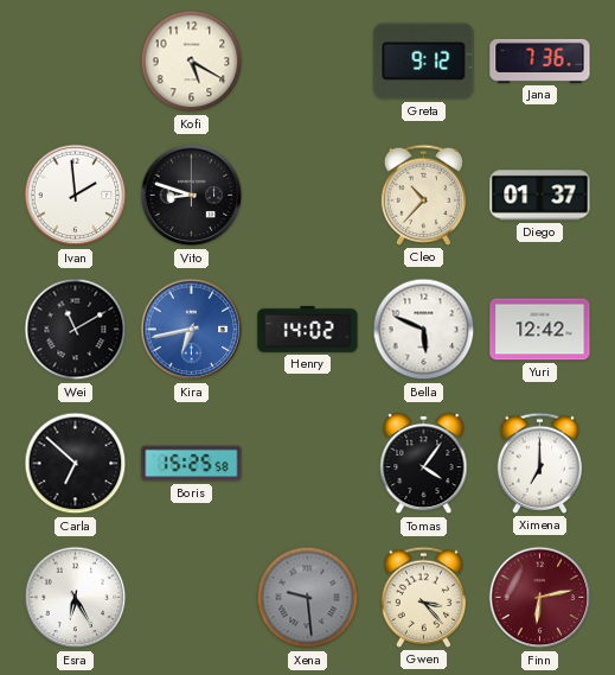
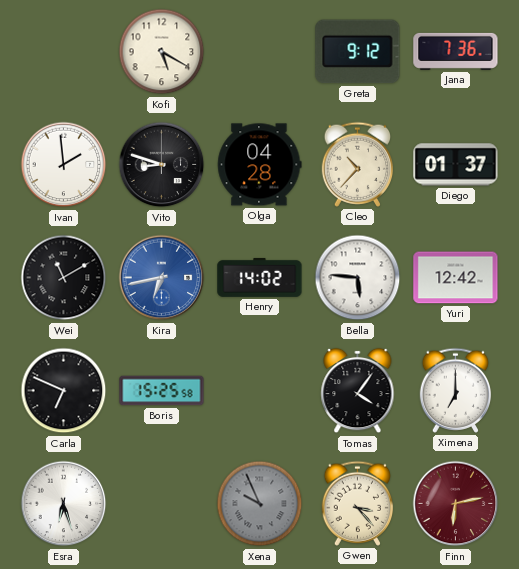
Olga: none -> 04:28 (260, 165)
Bella: 5:49 -> 5:46 (358, 278)
Carla: 6:52 -> 6:49 (64, 391)
Esra: 6:25 -> 6:27 (64, 504)
Xena: 9:29 -> 9:56 (260, 504)
